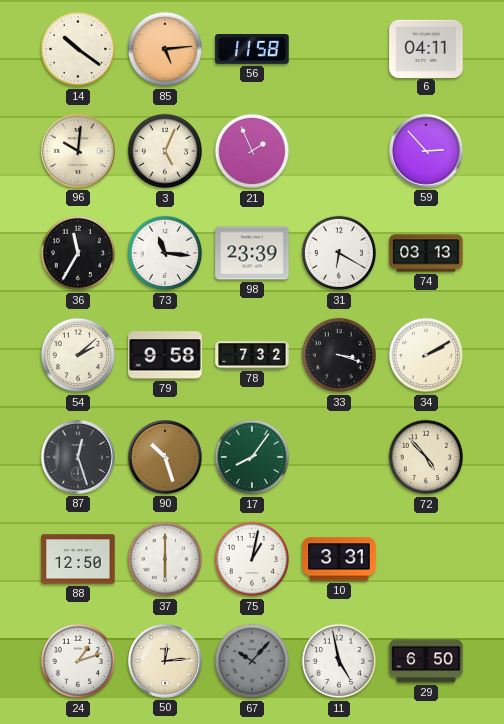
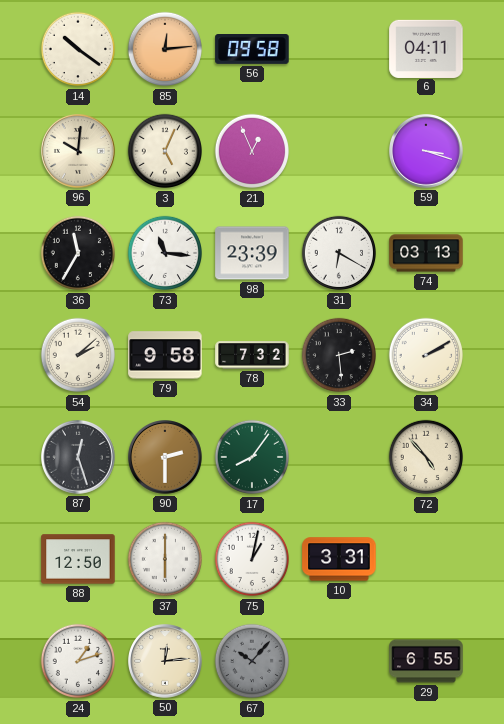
85: 5:14 -> 12:14 (165, 49)
56: 11:58 -> 09:58 (252, 50)
21: 1:56 -> 12:56 (252, 151)
59: 2:53 -> 3:18 (427, 152)
33: 3:18 -> 2:29 (339, 355)
90: 10:27 -> 2:30 (166, 458)
11: 4:58 -> none (339, 661)
29: 6:50 -> 6:55 (426, 661)
